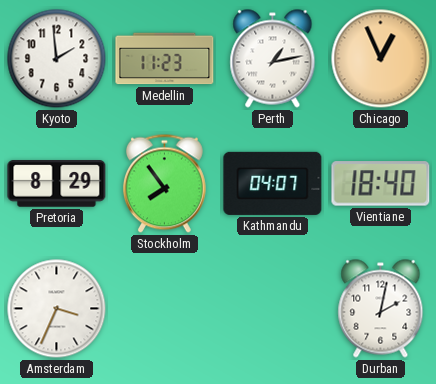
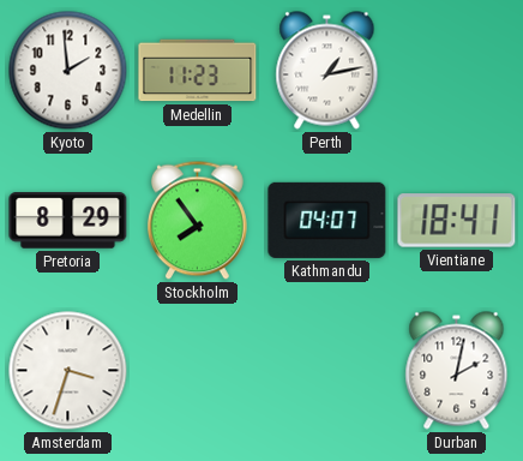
Chicago: 12:56 -> none (381, 59)
Vientiane: 18:40 -> 18:41 (457, 221)
Amsterdam: 3:34 -> 3:33 (68, 371)
